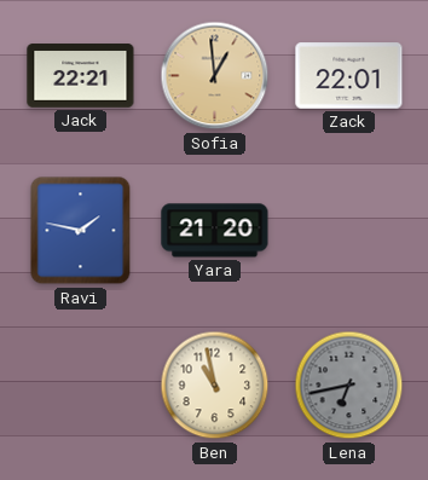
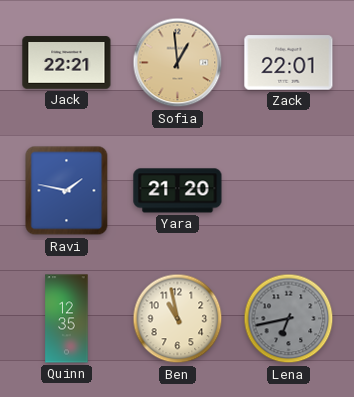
Quinn: none -> 12:35 (67, 319)
